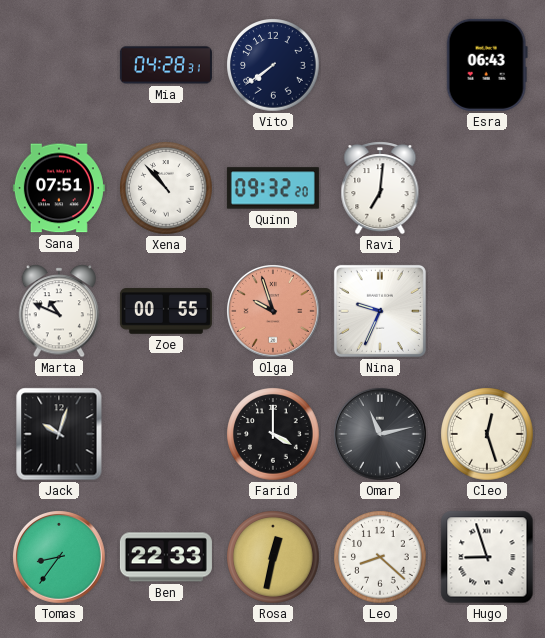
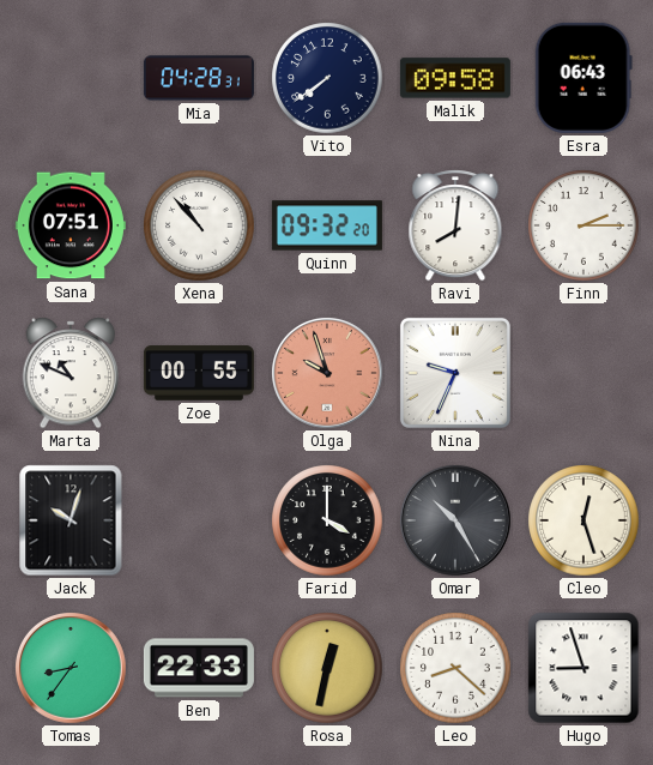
Malik: none -> 09:58 (455, 78)
Ravi: 7:01 -> 8:01 (455, 225)
Finn: none -> 2:15 (584, 225)
Omar: 11:13 -> 10:25 (457, 522)
